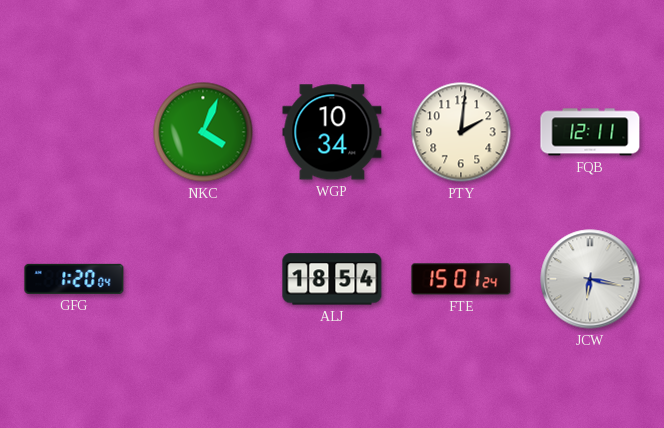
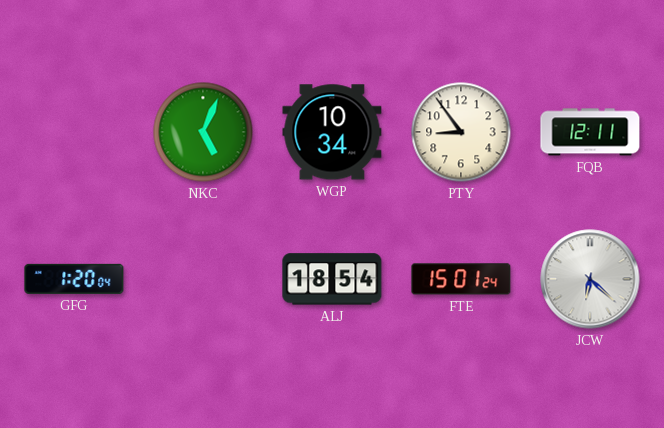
NKC: 4:04 -> 5:04 (203, 132)
PTY: 2:01 -> 8:54 (461, 132)
JCW: 6:17 -> 6:22 (590, 279)
